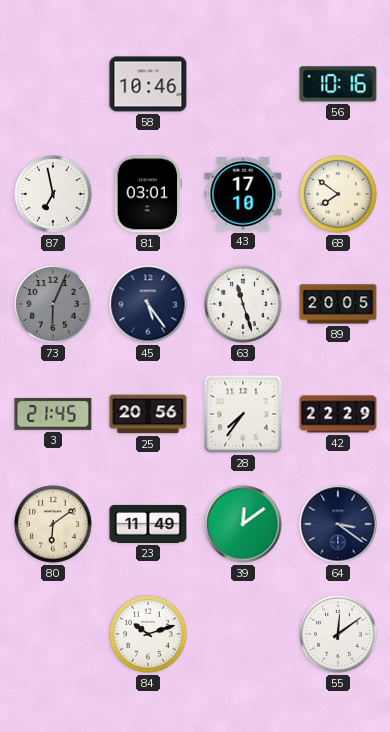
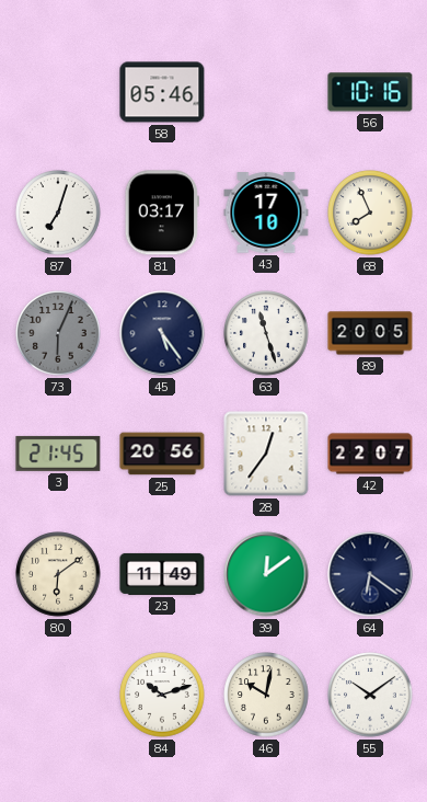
58: 10:46 -> 05:46 (162, 92)
87: 6:58 -> 7:03 (58, 213)
81: 03:01 -> 03:17 (161, 213)
68: 7:51 -> 7:56 (370, 213)
28: 7:36 -> 12:36 (266, 454)
42: 22:29 -> 22:07 (370, 454)
64: 3:21 -> 6:21 (370, 574)
46: none -> 10:02 (266, 695)
55: 12:09 -> 10:09 (370, 695)
